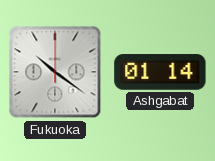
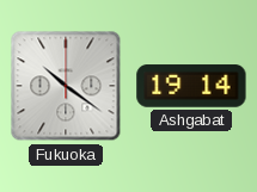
Ashgabat: 01:14 -> 19:14 (191, 86)
